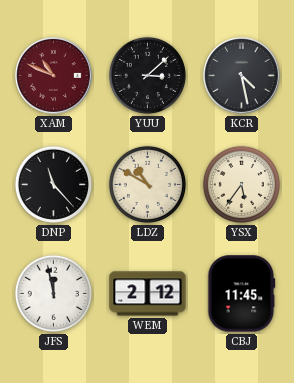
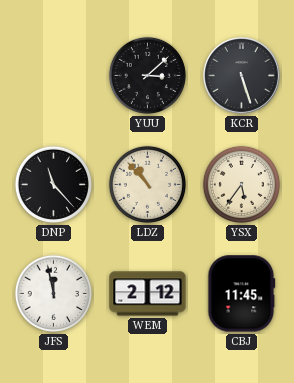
XAM: 10:49 -> none (54, 76)
KCR: 4:28 -> 5:27 (242, 76)
LDZ: 10:50 -> 10:53 (147, 184)
